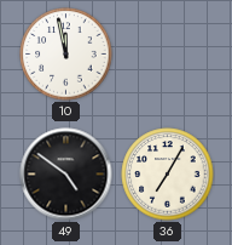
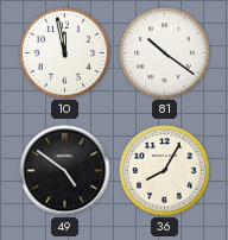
81: none -> 10:21 (165, 53)
36: 7:05 -> 8:05 (165, 171)
